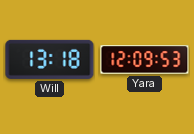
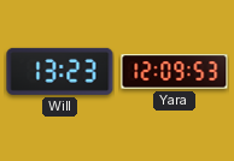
Will: 13:18 -> 13:23 (60, 71)
